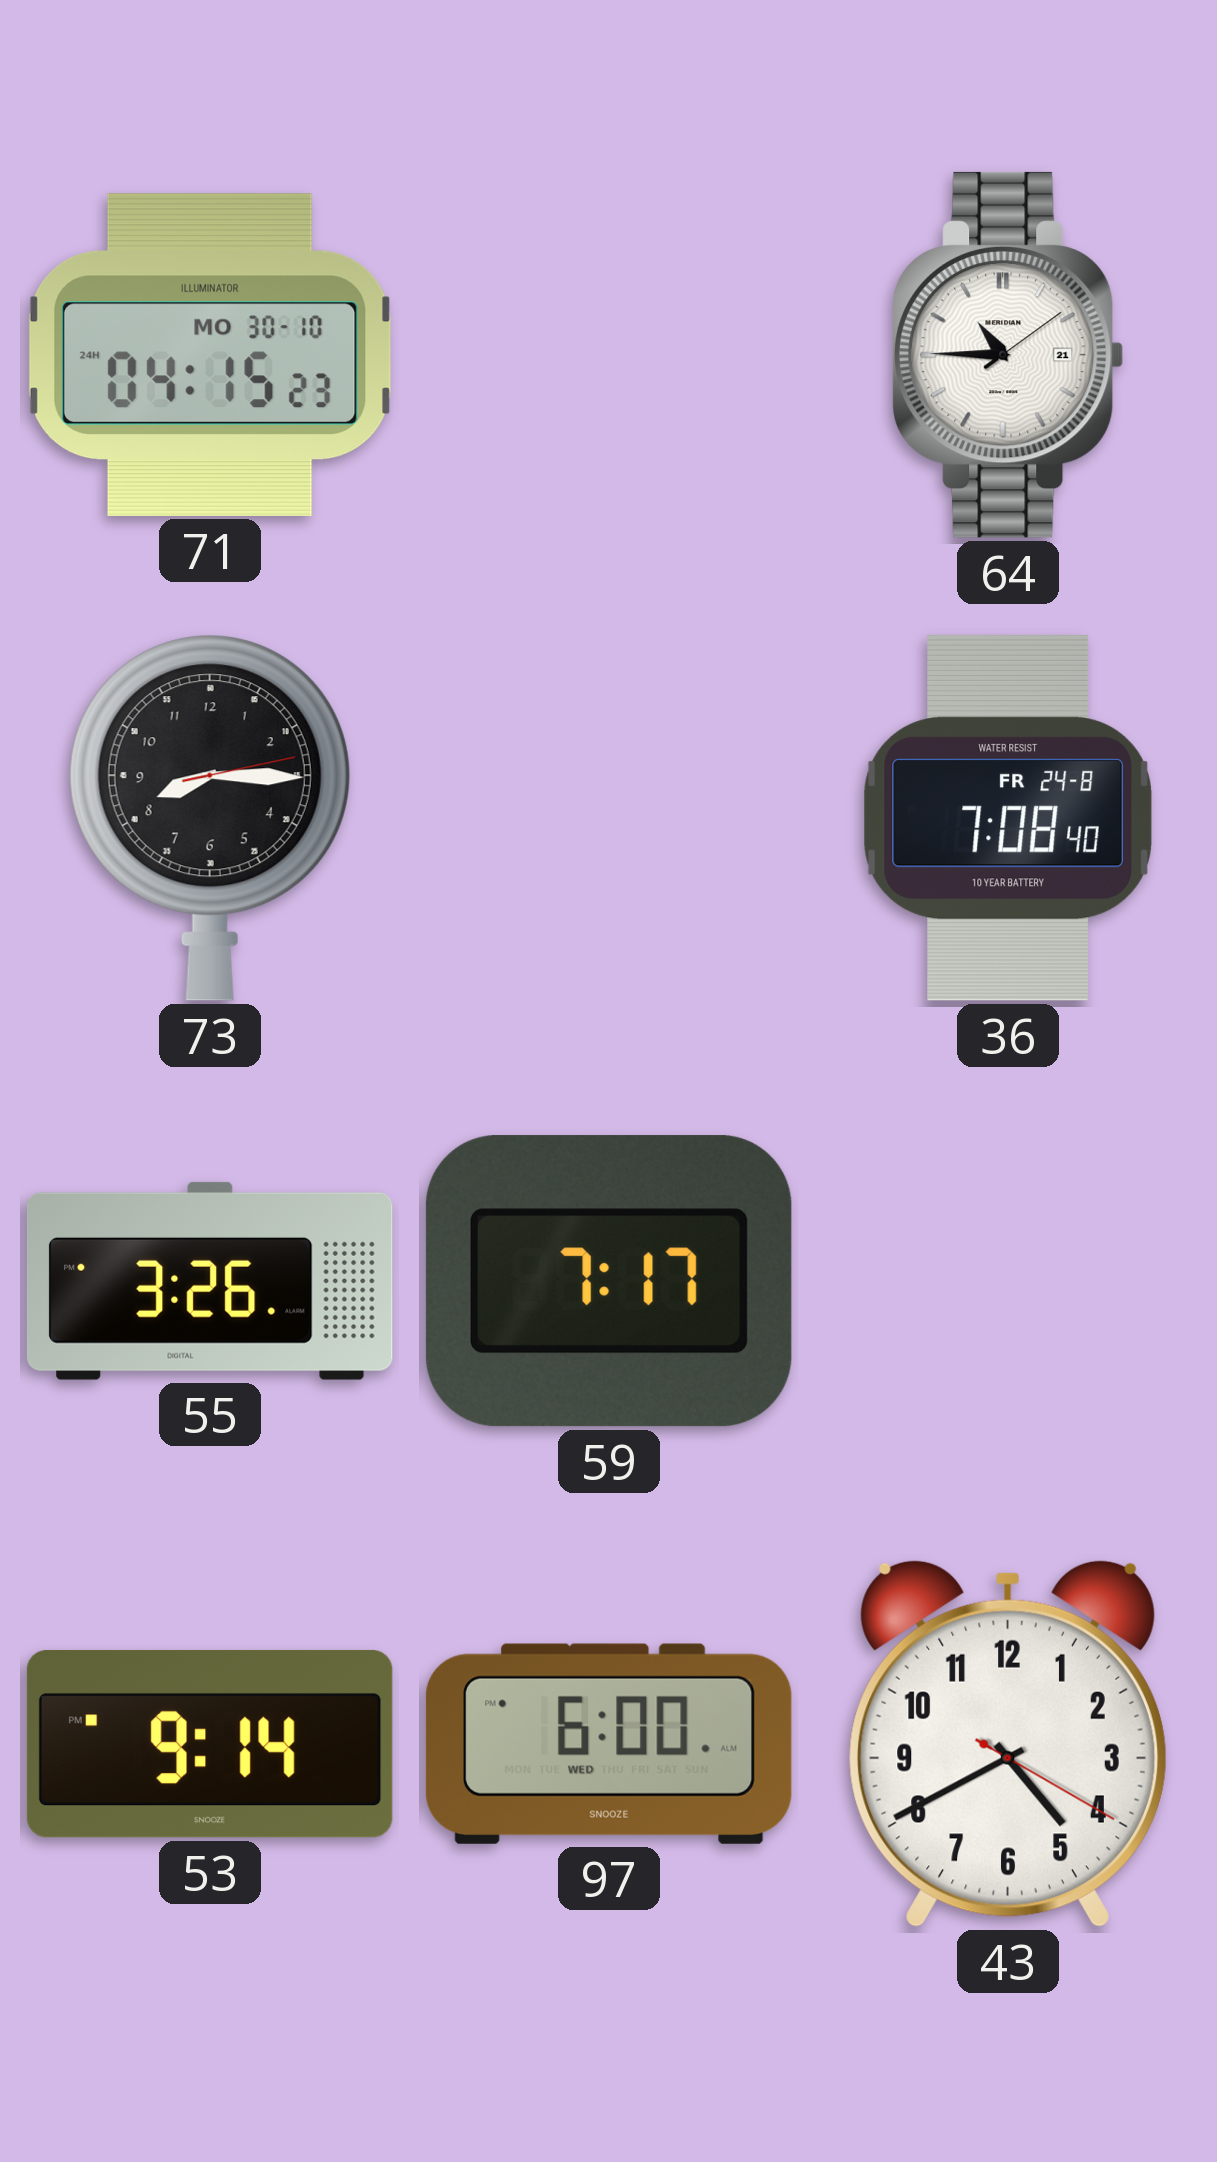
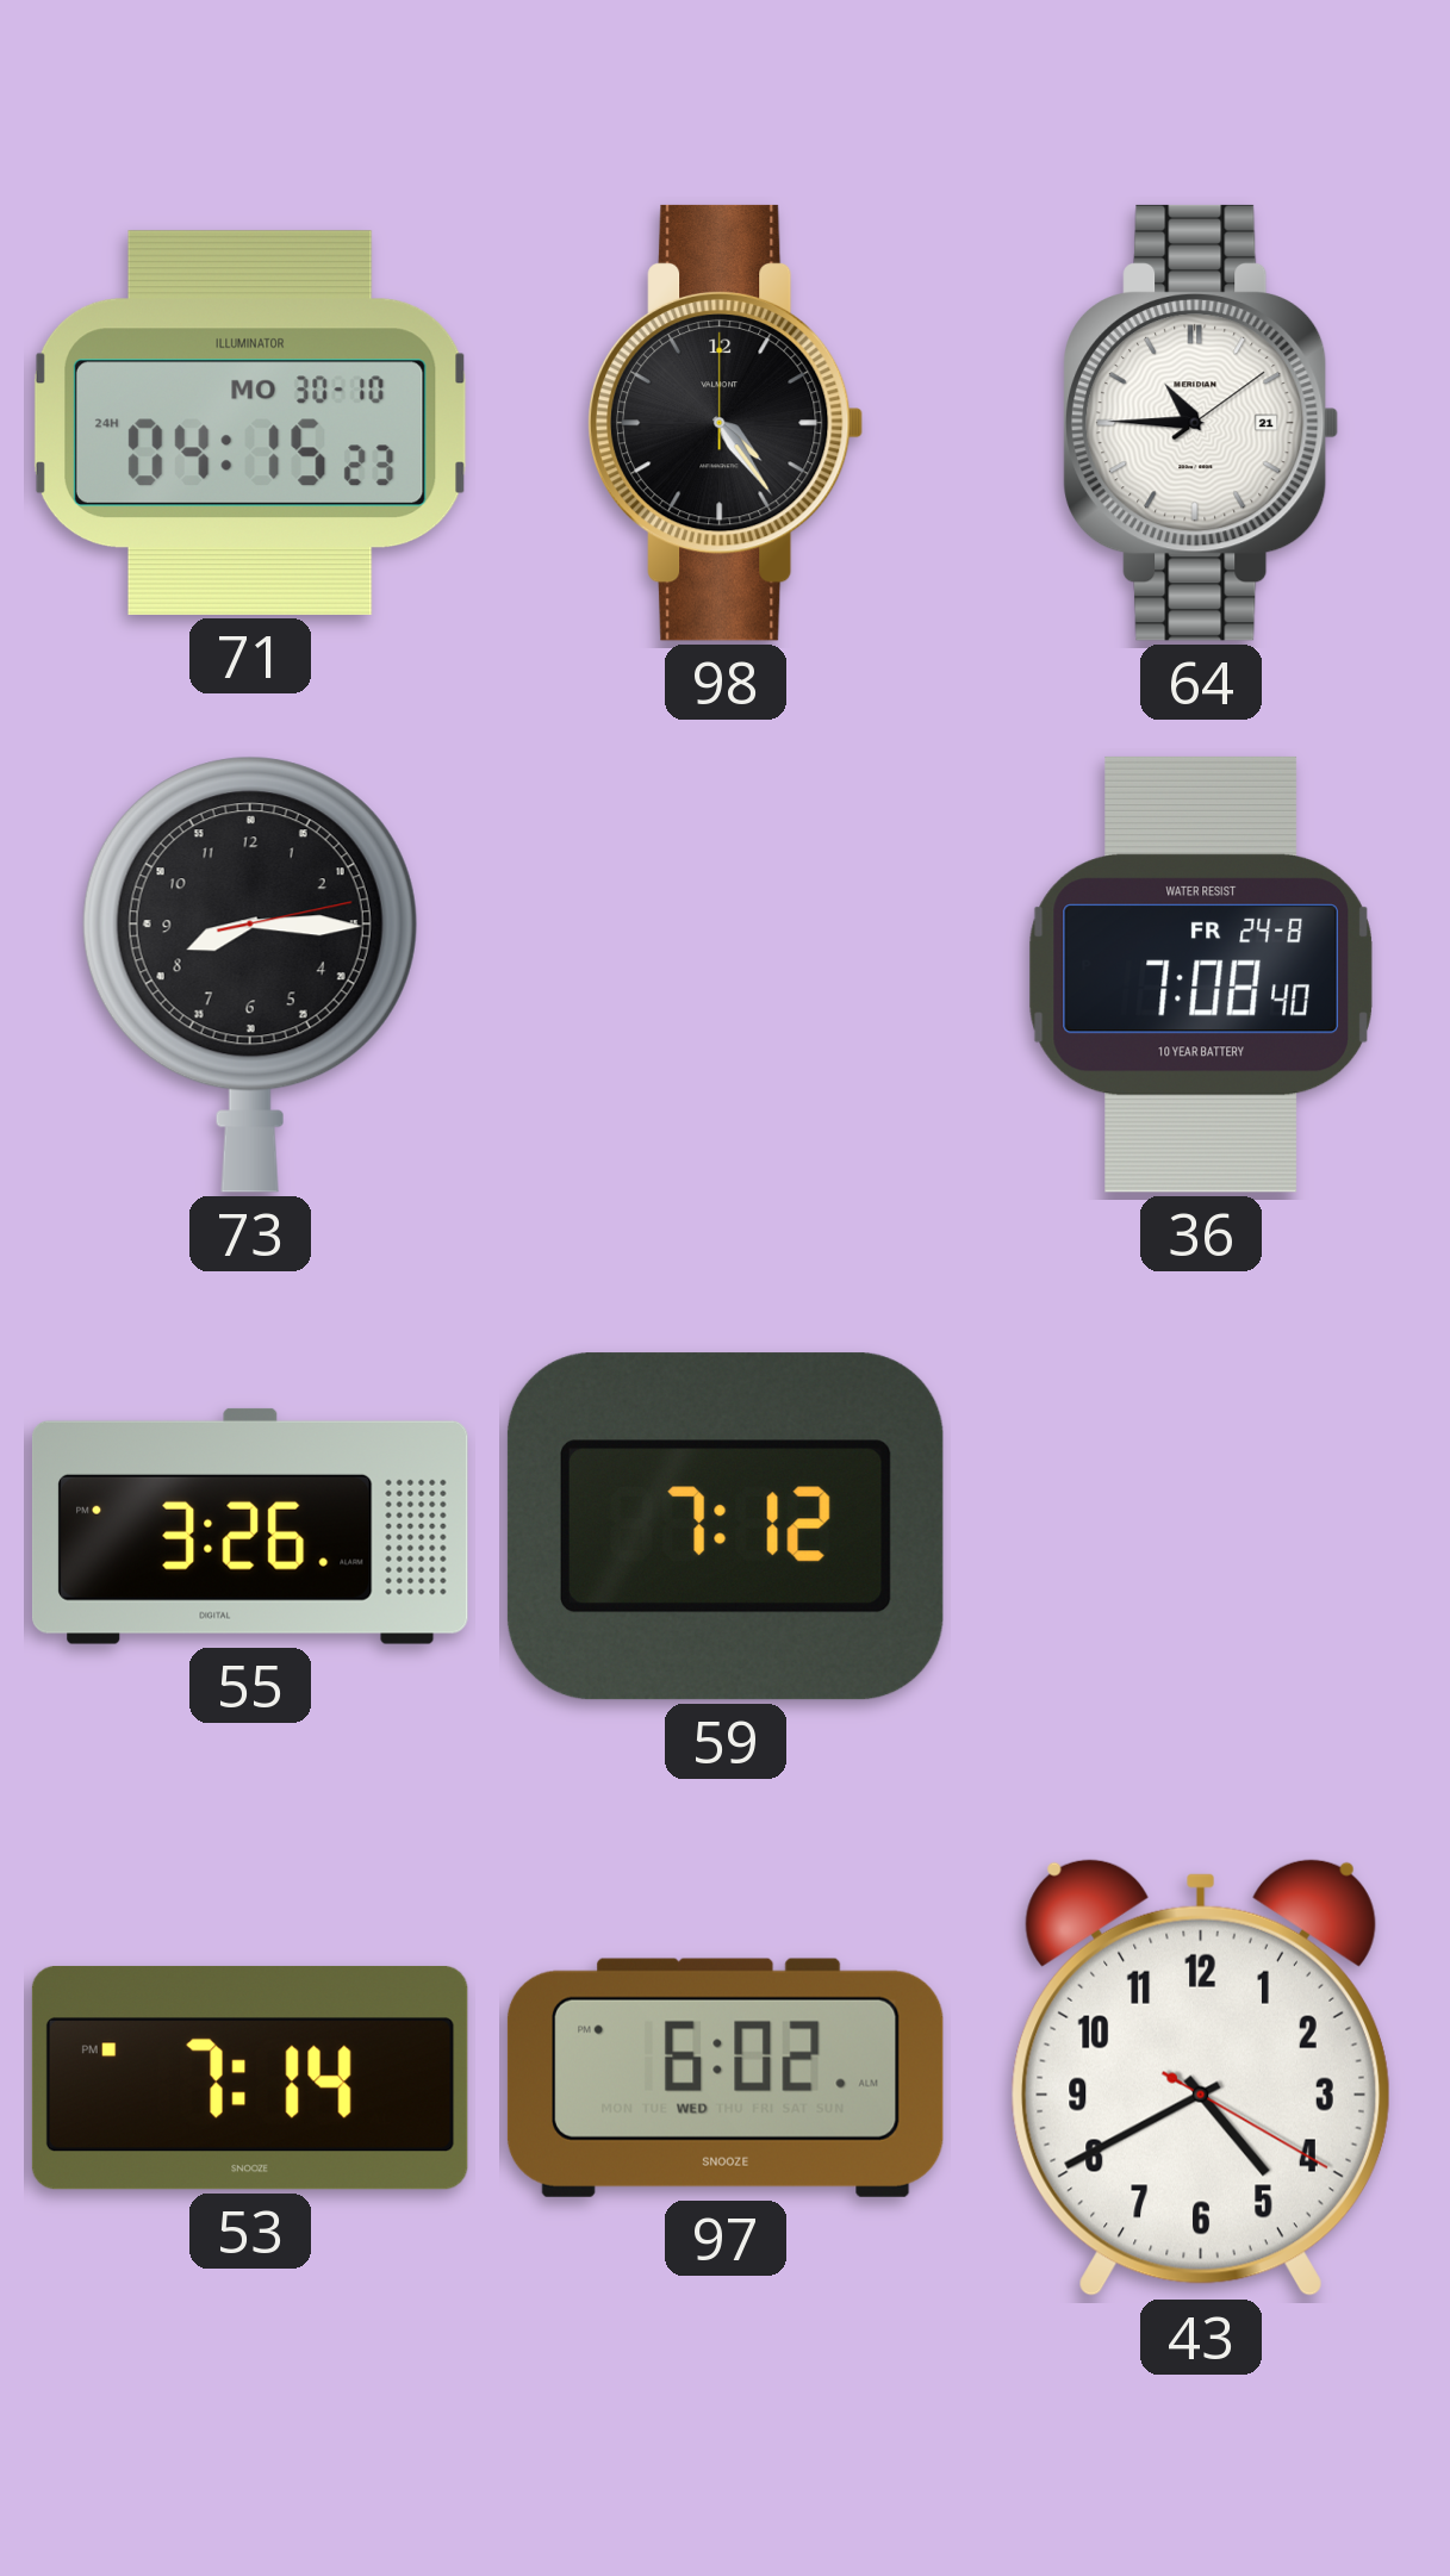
98: none -> 4:24 (727, 423)
59: 7:17 -> 7:12 (726, 1526)
53: 9:14 -> 7:14 (250, 2078)
97: 6:00 -> 6:02 (726, 2078)
